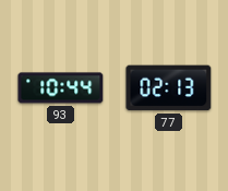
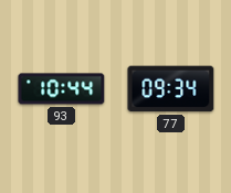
77: 02:13 -> 09:34 (171, 89)
